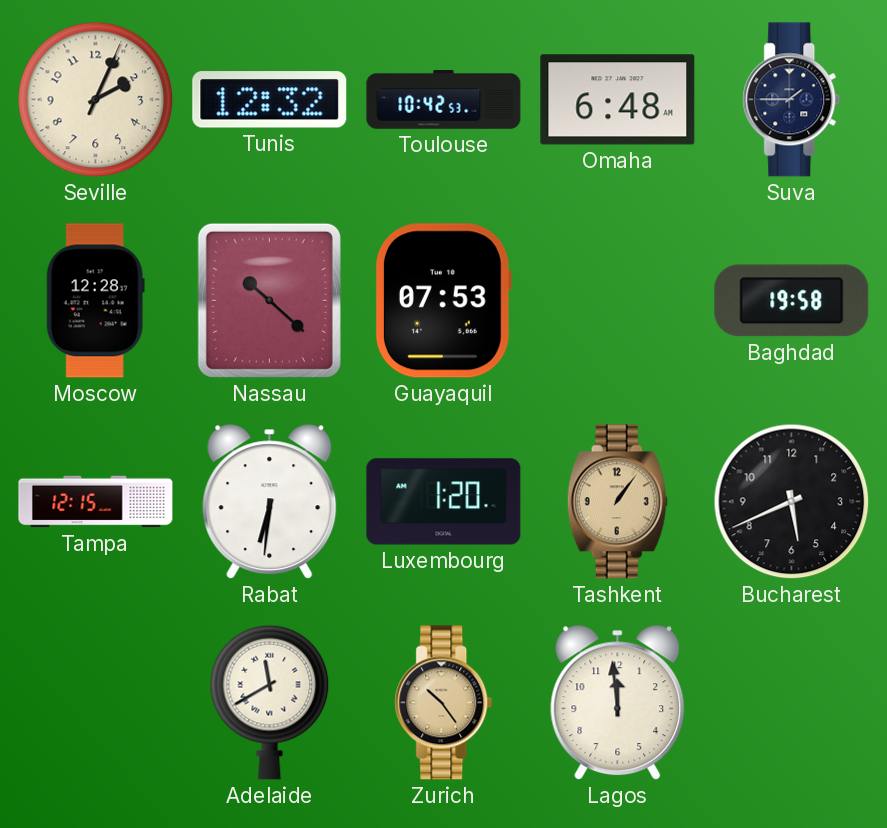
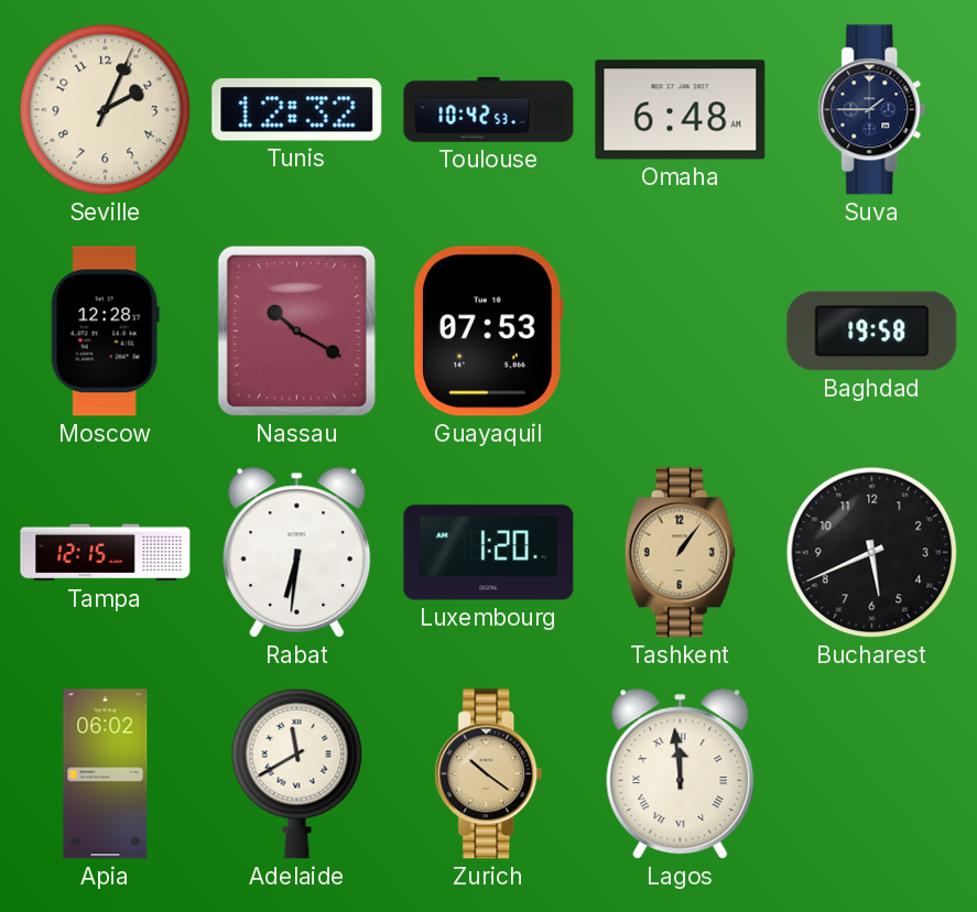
Nassau: 10:22 -> 10:20 (296, 330)
Apia: none -> 06:02 (106, 774)
Zurich: 10:24 -> 10:21 (489, 774)
Lagos numerals: Arabic -> Roman (681, 774)
